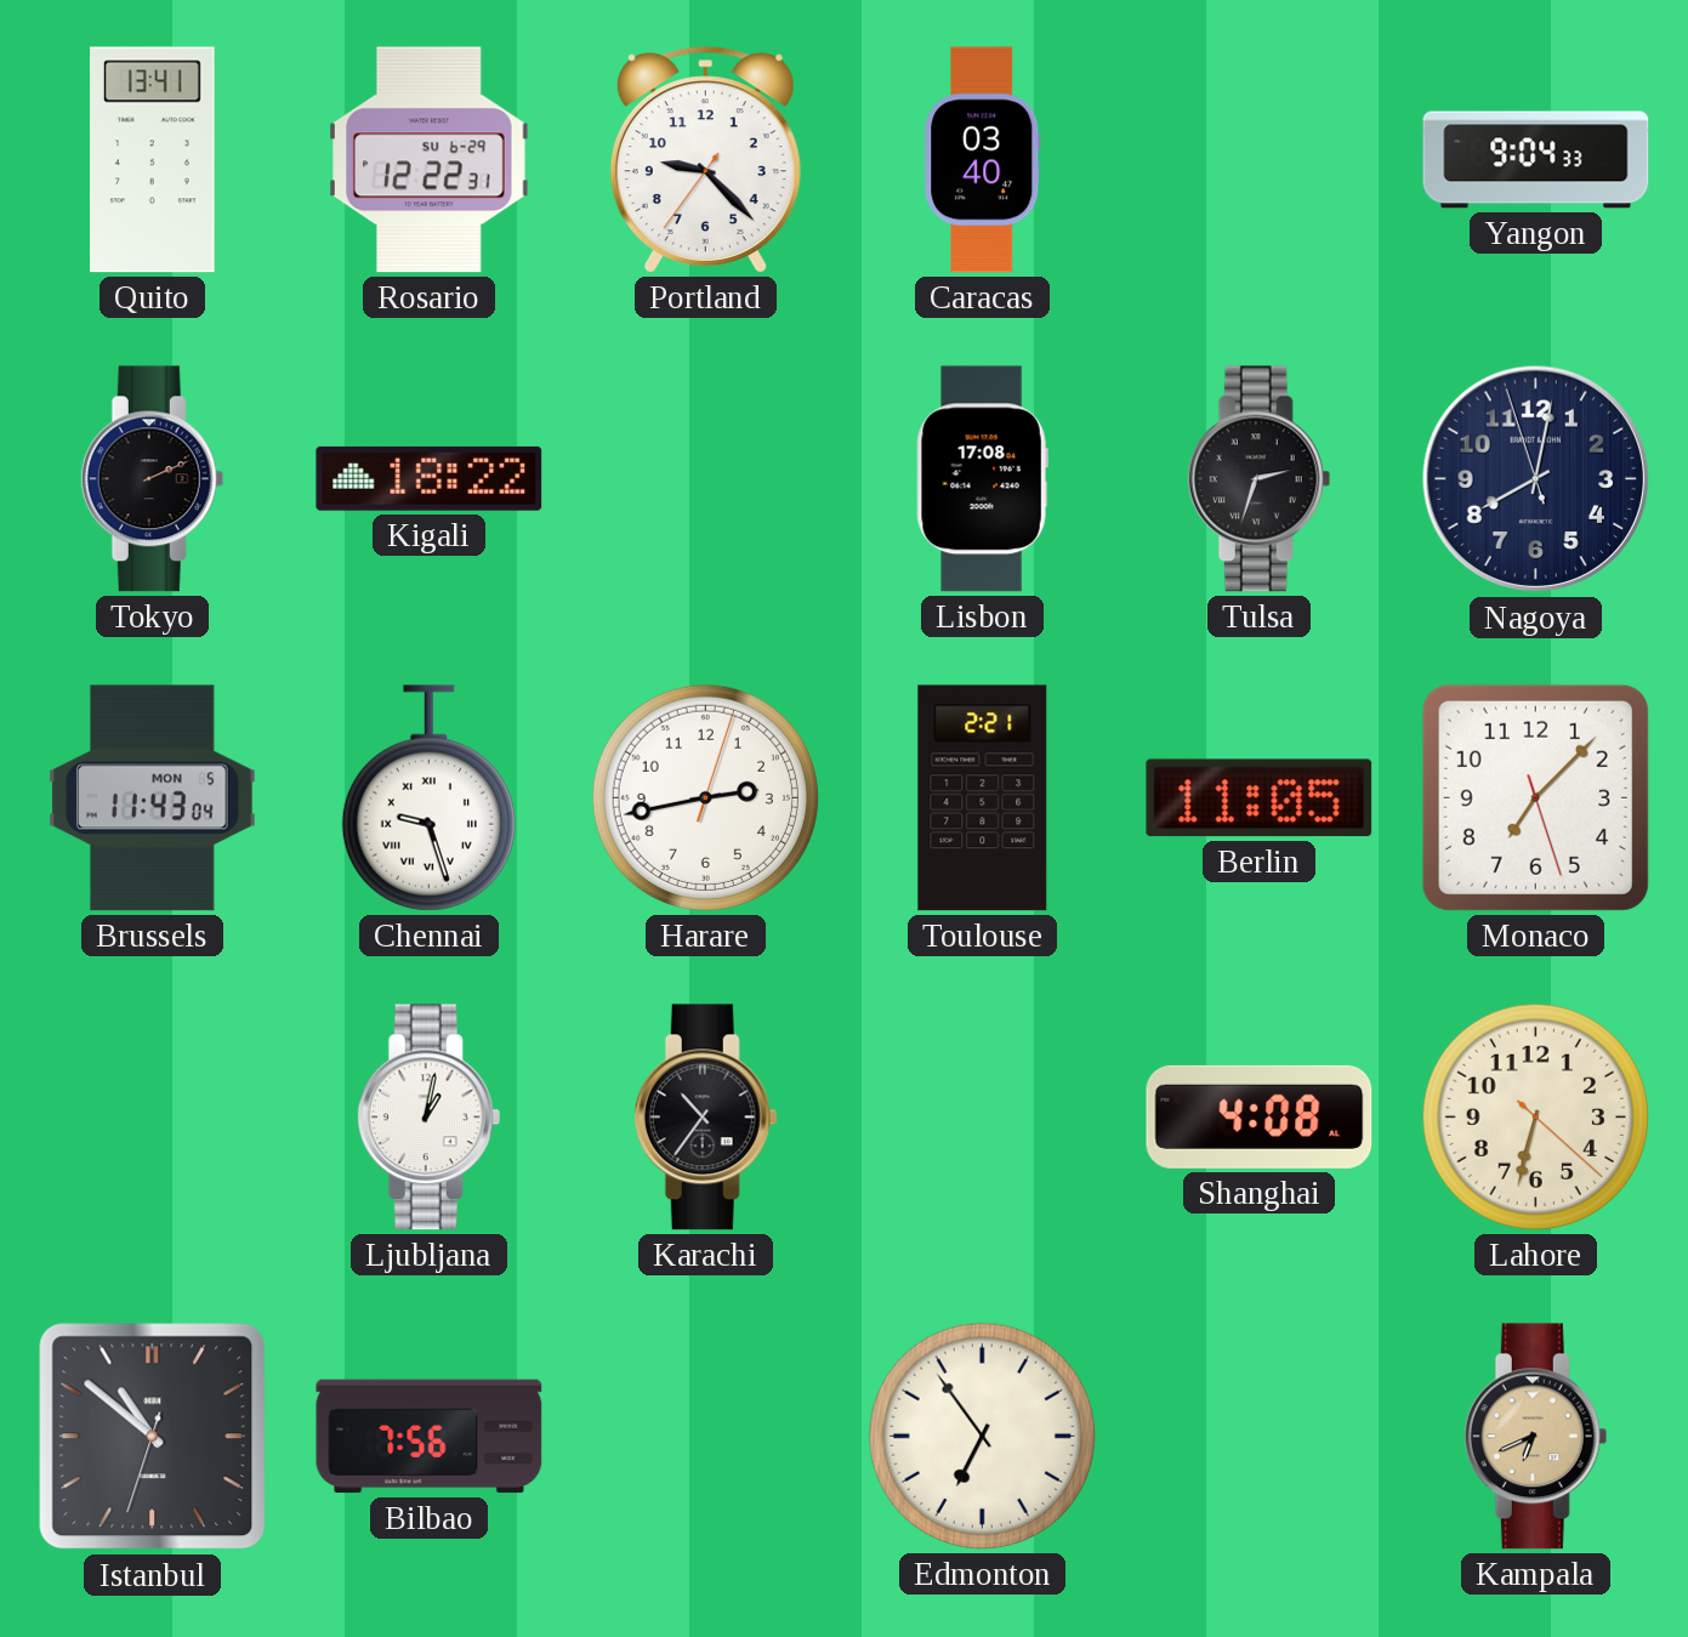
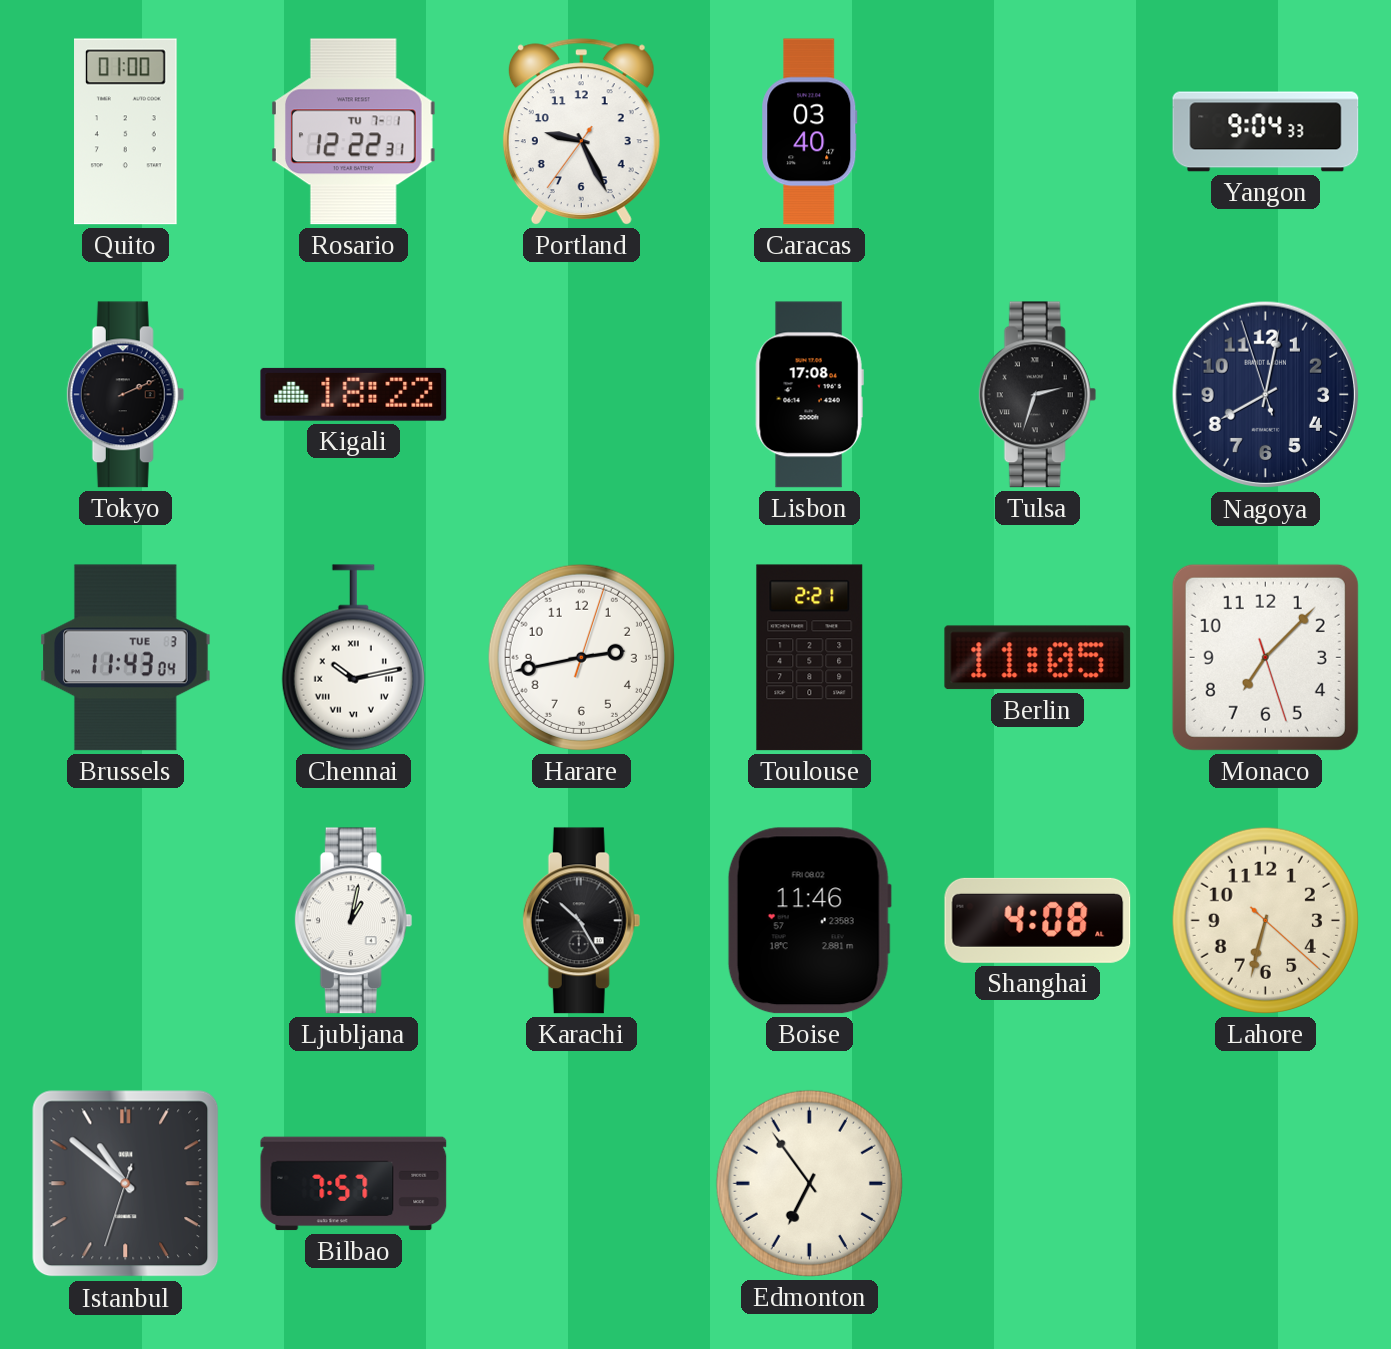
Quito: 13:41 -> 01:00 (126, 132)
Rosario date: SU 6-29 -> TU 7-1 (354, 132)
Portland: 9:22 -> 9:25 (581, 132)
Brussels date: MON 5 -> TUE 3 (126, 658)
Chennai: 9:27 -> 10:13 (353, 658)
Karachi: 10:36 -> 10:25 (582, 921)
Boise: none -> 11:46 (809, 921)
Bilbao: 7:56 -> 7:57 (354, 1184)
Kampala: 6:41 -> none (1536, 1437)
